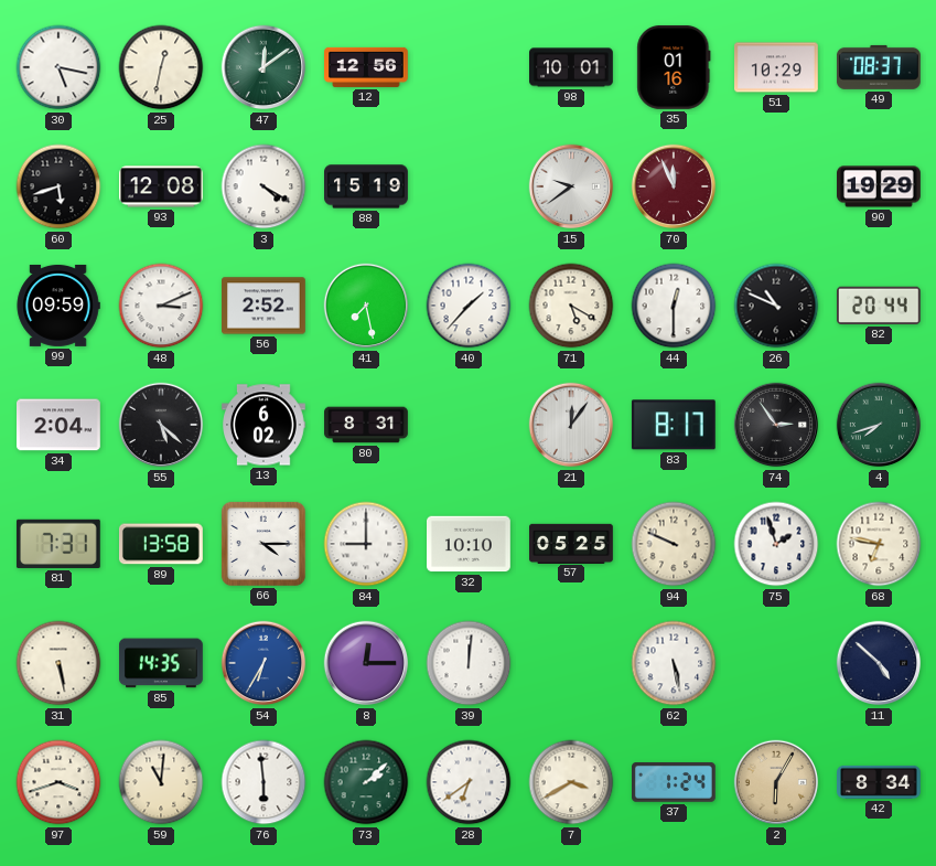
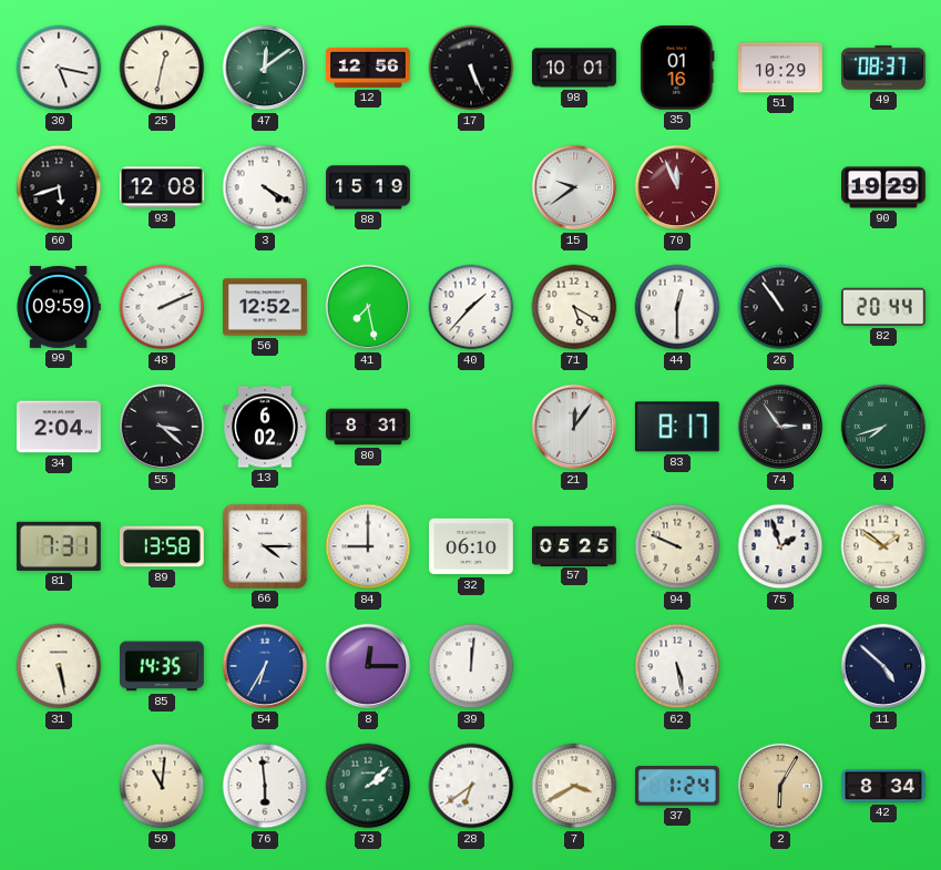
17: none -> 5:26 (471, 68)
48: 3:11 -> 2:11 (162, 307)
56: 2:52 -> 12:52 (266, 307)
26: 10:49 -> 10:54 (780, 307)
55: 5:22 -> 3:22 (162, 427)
32: 10:10 -> 06:10 (472, 546)
68: 6:47 -> 1:51 (883, 546)
97: 3:42 -> none (58, 782)
